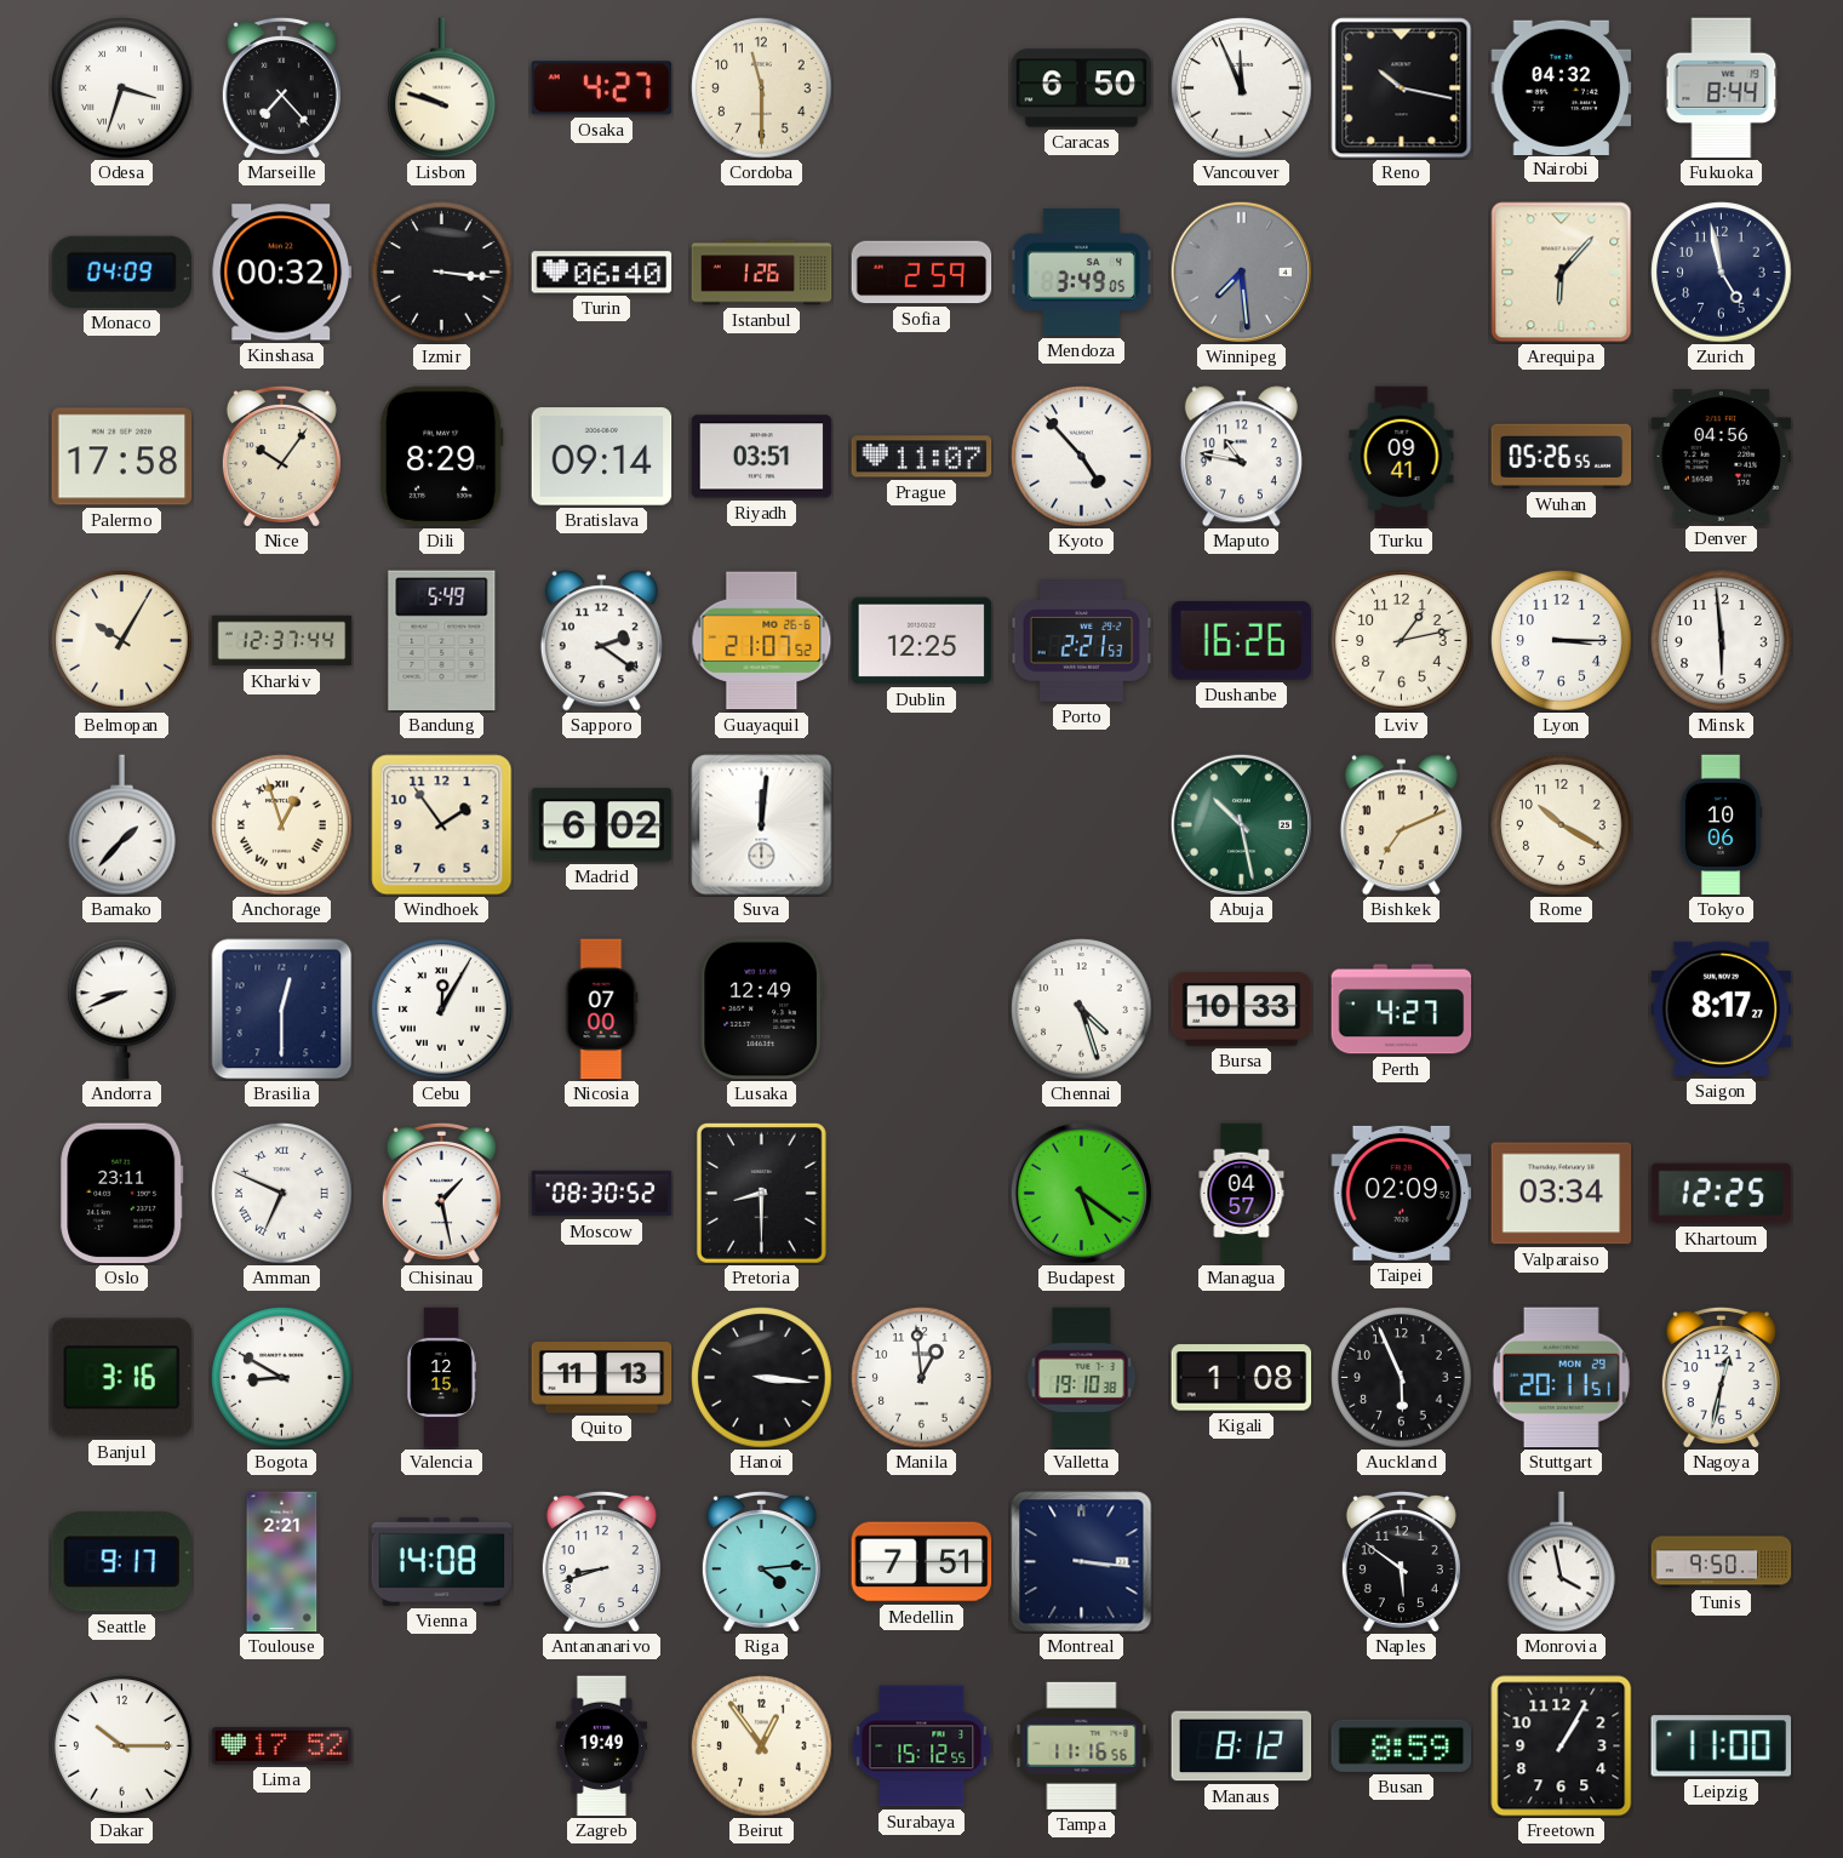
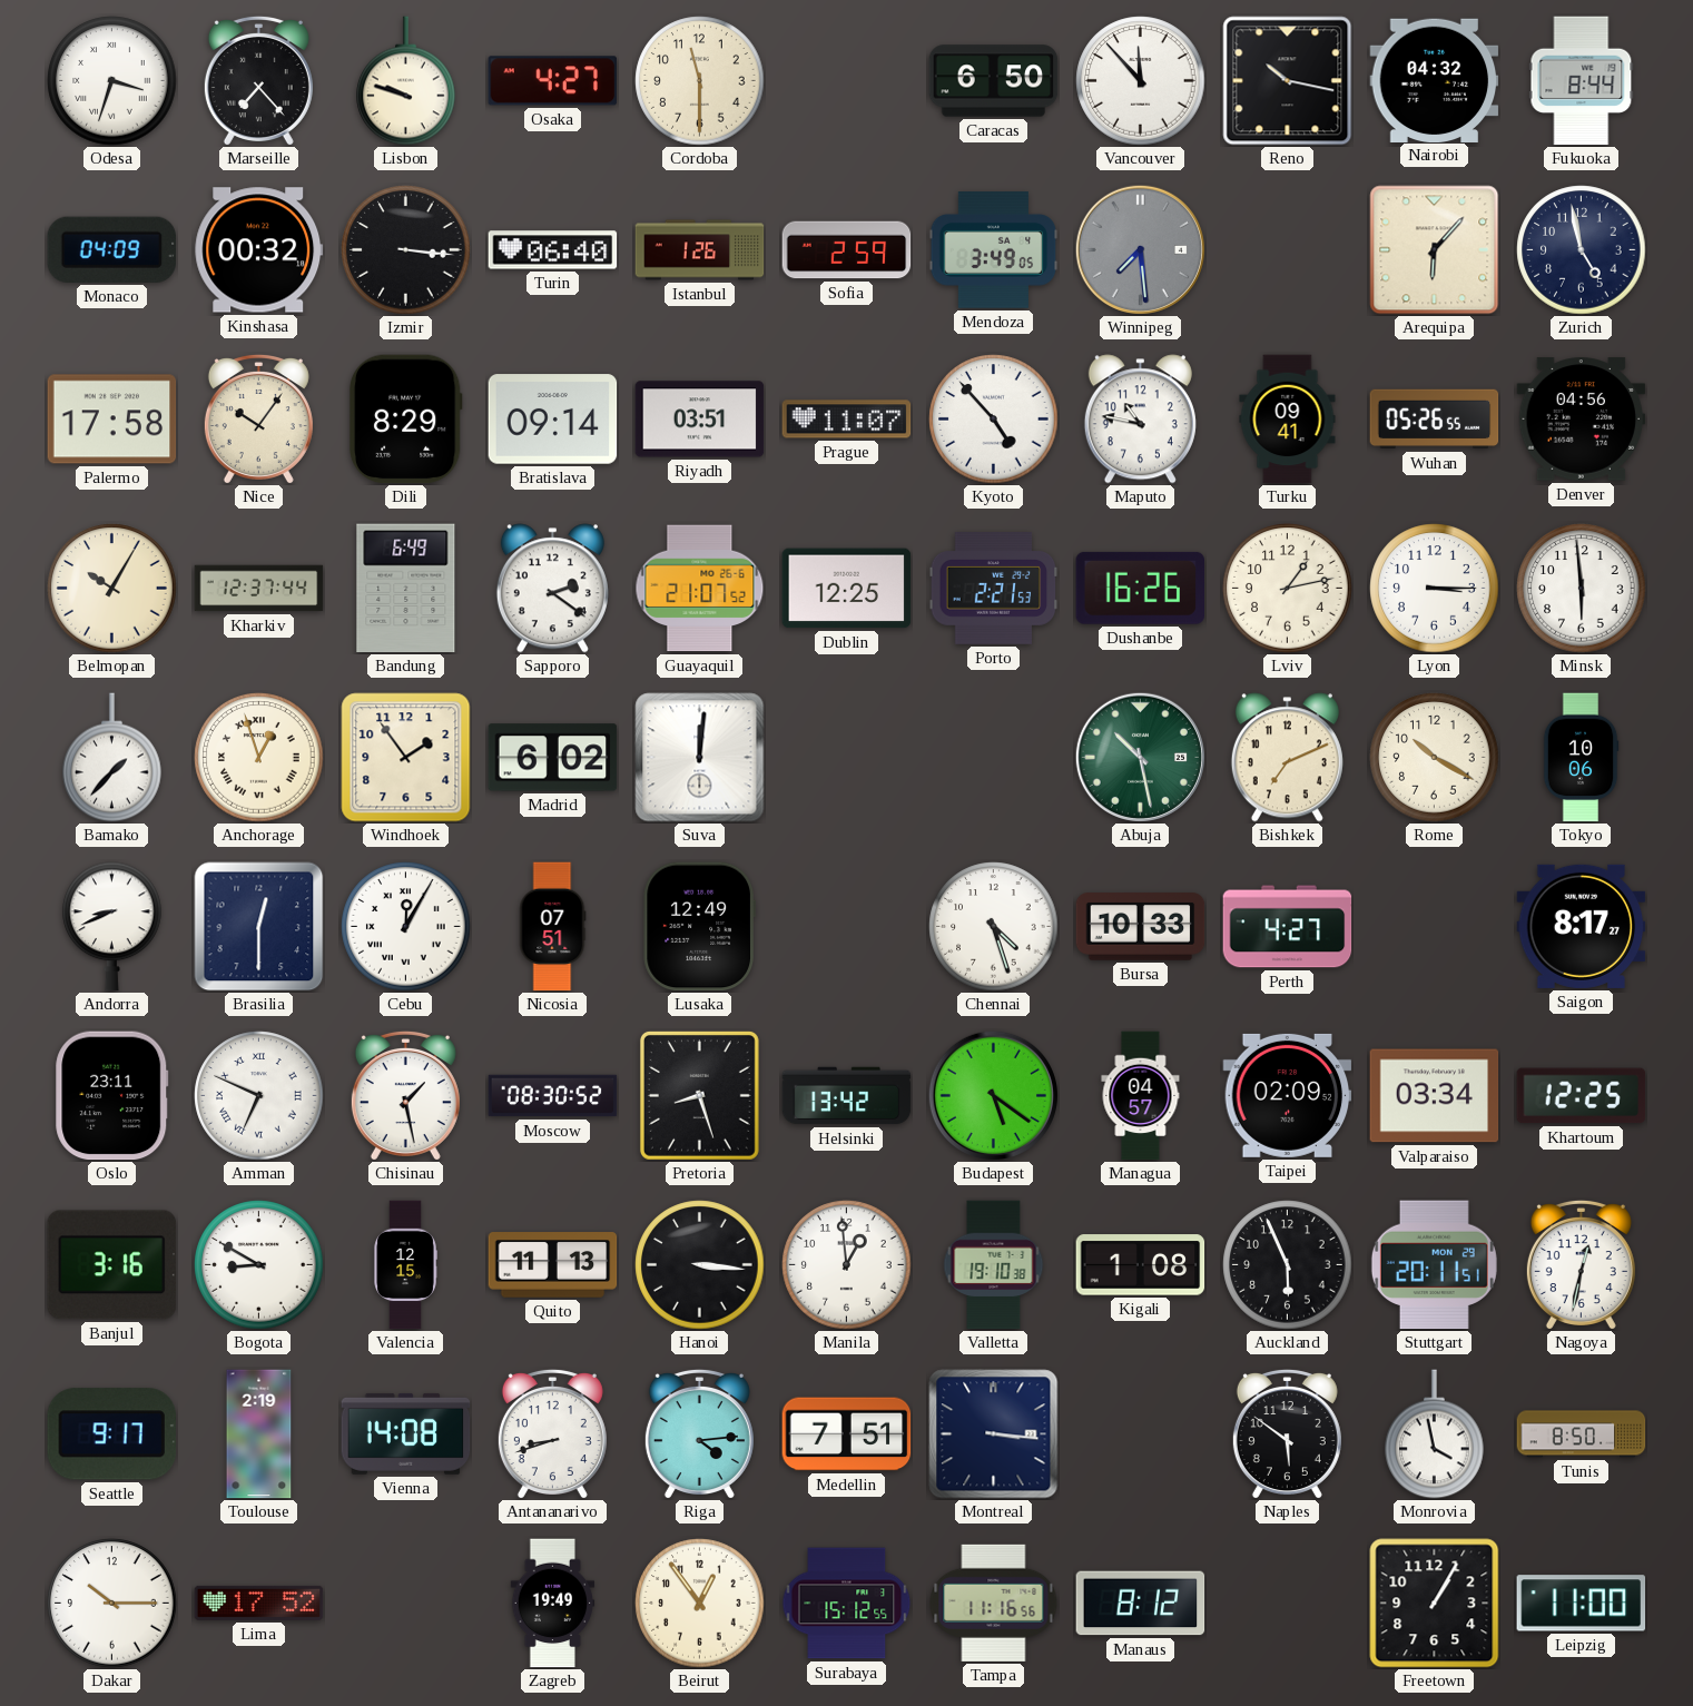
Vancouver: 11:56 -> 11:53 (1141, 81)
Bandung: 5:49 -> 6:49 (406, 589)
Nicosia: 07:00 -> 07:51 (552, 927)
Pretoria: 8:30 -> 8:27 (699, 1095)
Helsinki: none -> 13:42 (847, 1096)
Toulouse: 2:21 -> 2:19 (259, 1434)
Tunis: 9:50 -> 8:50 (1582, 1434)
Busan: 8:59 -> none (1402, 1745)
